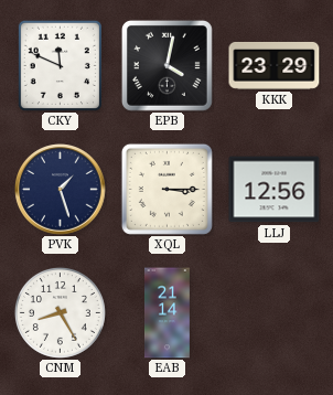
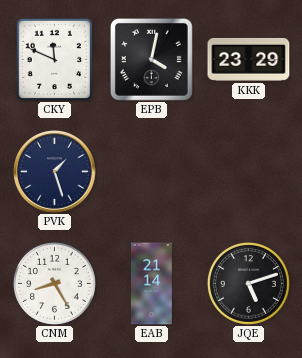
XQL: 3:15 -> none (166, 189)
LLJ: 12:56 -> none (275, 190)
JQE: none -> 5:12 (248, 283)
